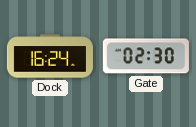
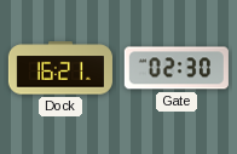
Dock: 16:24 -> 16:21 (60, 68)
